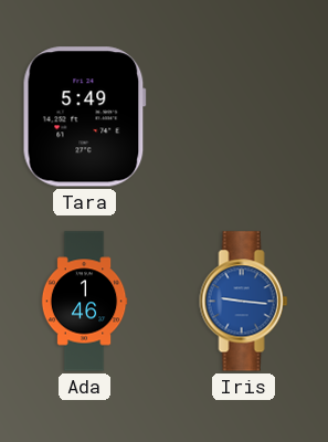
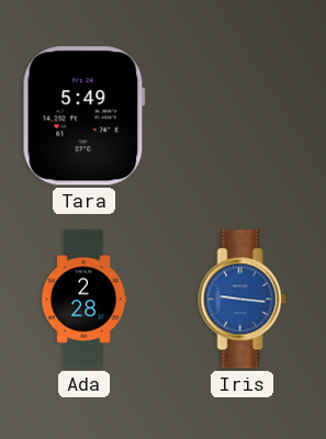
Ada: 1:46 -> 2:28 (83, 300)
